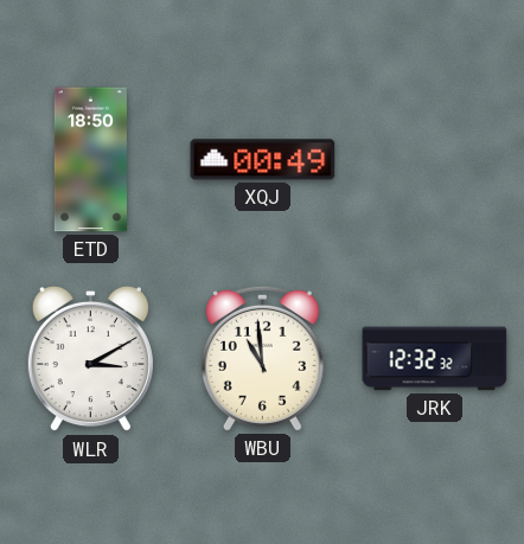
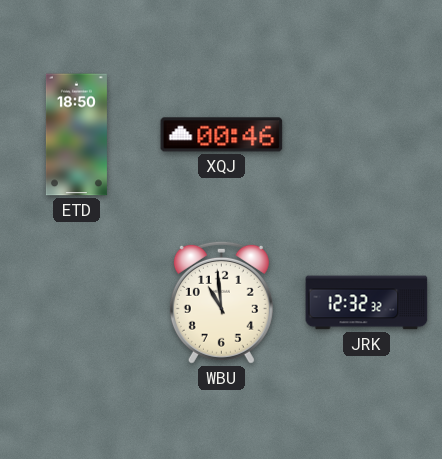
XQJ: 00:49 -> 00:46 (222, 135)
WLR: 3:10 -> none (90, 359)
